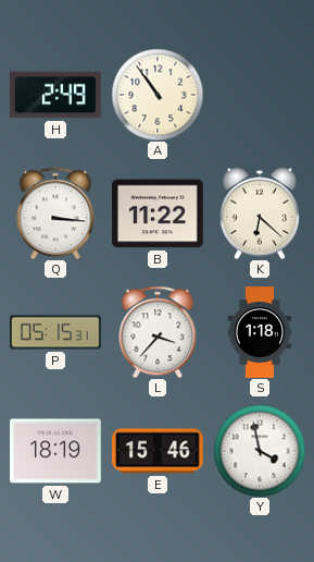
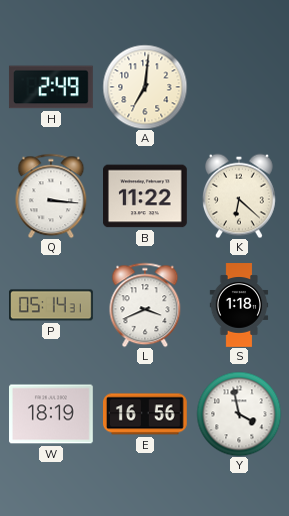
A: 10:54 -> 7:01 (145, 87)
P: 05:15 -> 05:14 (52, 305)
L: 3:37 -> 3:41 (145, 305)
E: 15:46 -> 16:56 (146, 414)
